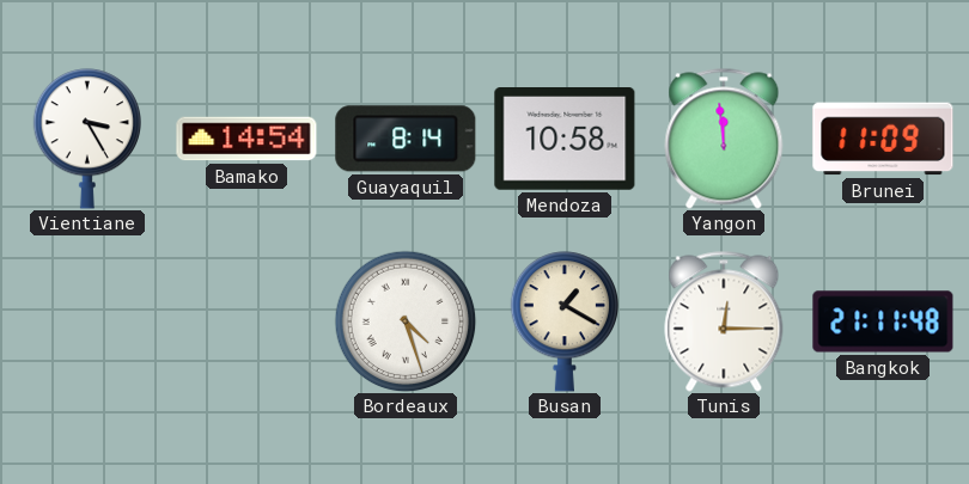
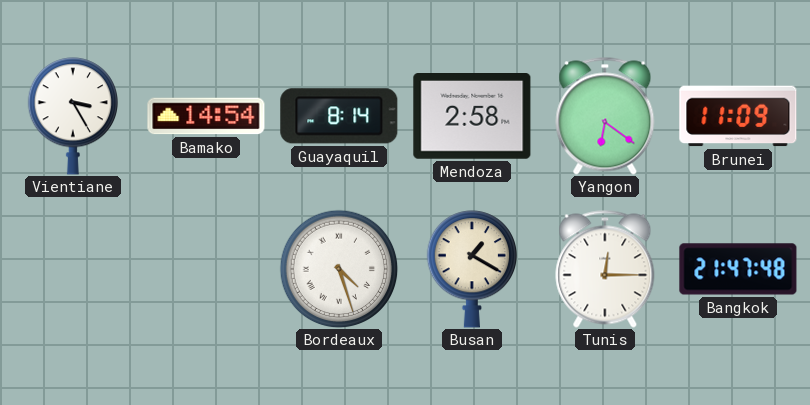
Mendoza: 10:58 -> 2:58 (472, 117)
Yangon: 11:59 -> 6:21 (605, 116)
Bangkok: 21:11 -> 21:47 (738, 269)
